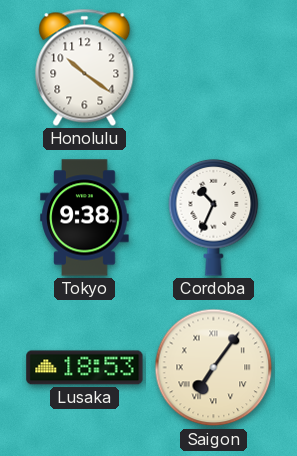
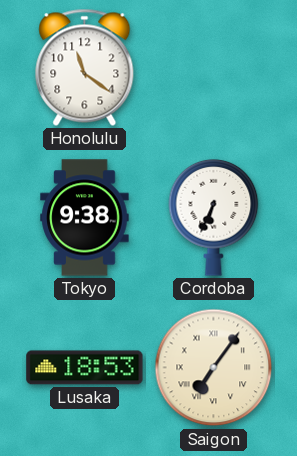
Honolulu: 10:21 -> 11:21 (85, 67)
Cordoba: 10:34 -> 6:34 (214, 217)
